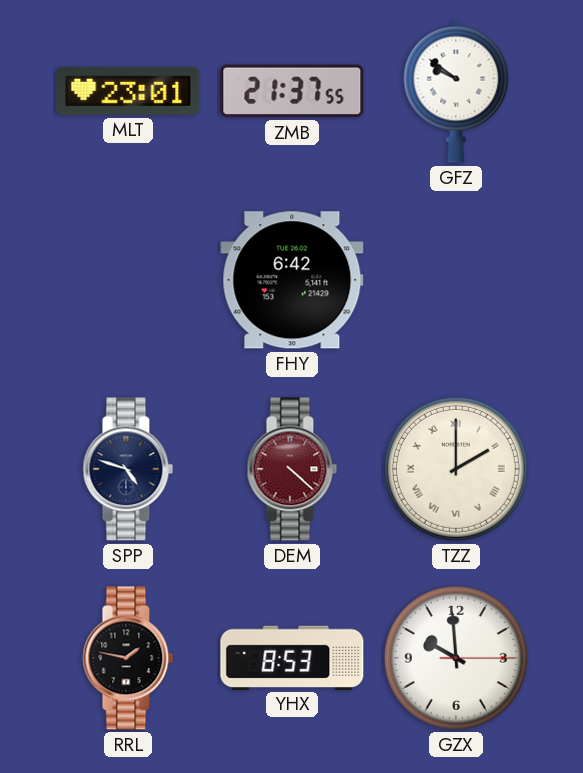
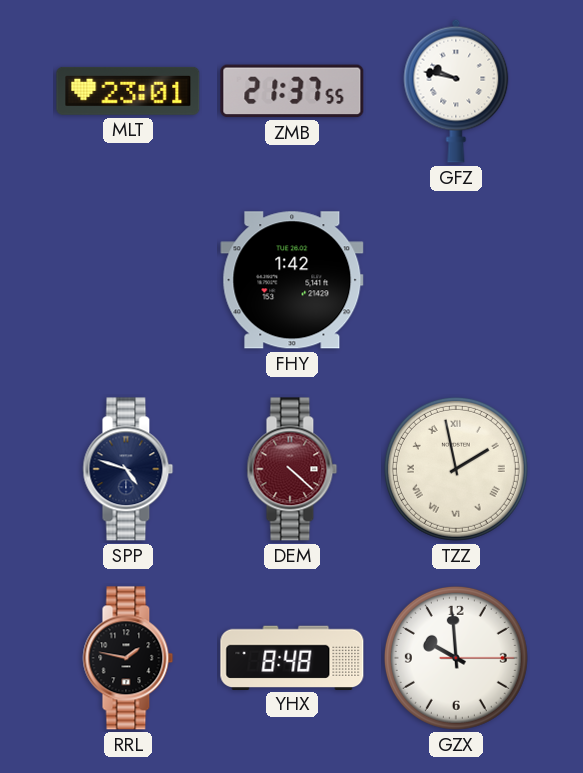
GFZ: 9:51 -> 9:47 (456, 91)
FHY: 6:42 -> 1:42 (292, 280)
TZZ: 2:00 -> 1:58 (456, 469)
YHX: 8:53 -> 8:48 (292, 657)
